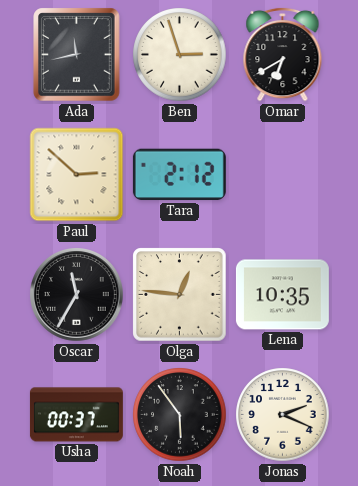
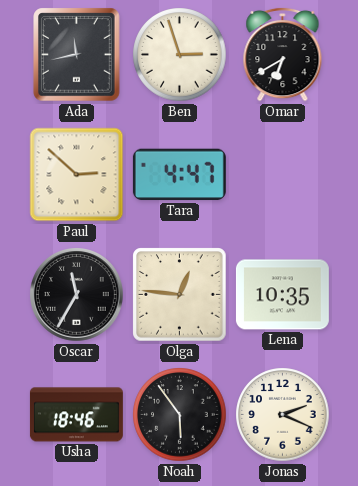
Tara: 2:12 -> 4:47 (179, 175)
Usha: 00:37 -> 18:46 (76, 415)
